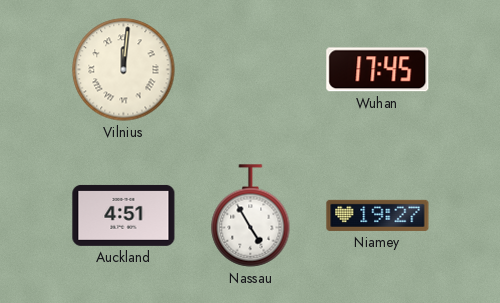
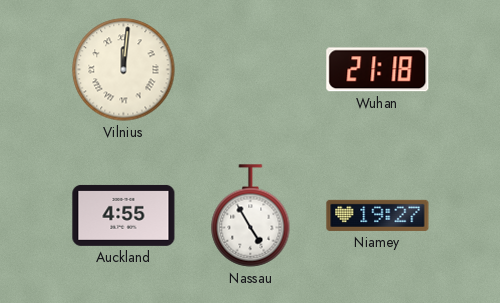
Wuhan: 17:45 -> 21:18 (378, 70)
Auckland: 4:51 -> 4:55 (124, 215)
